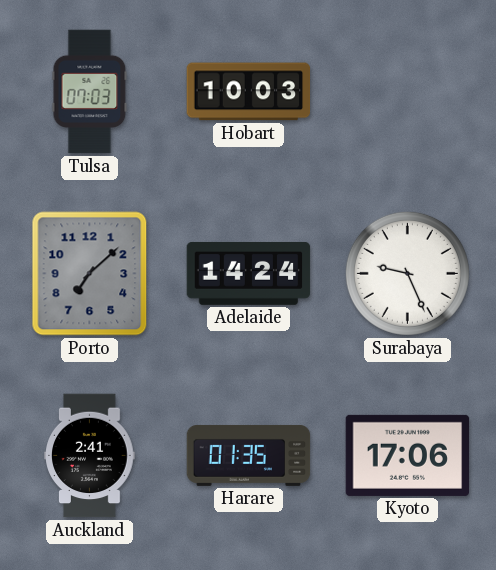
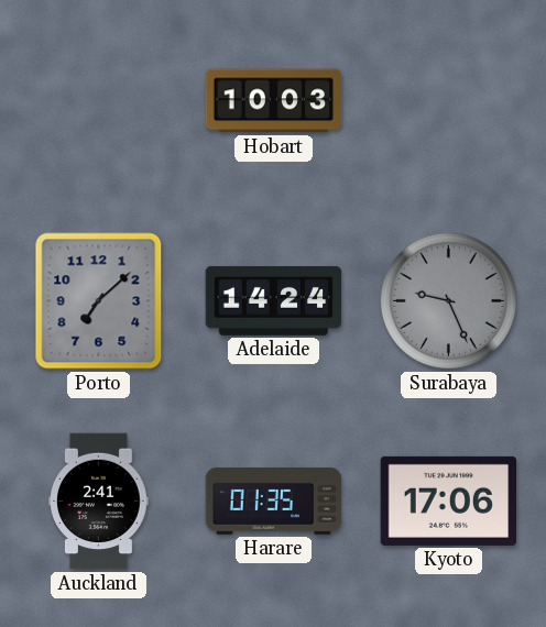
Tulsa: 07:03 -> none (90, 92)
Surabaya dial: white -> grey (448, 300)
